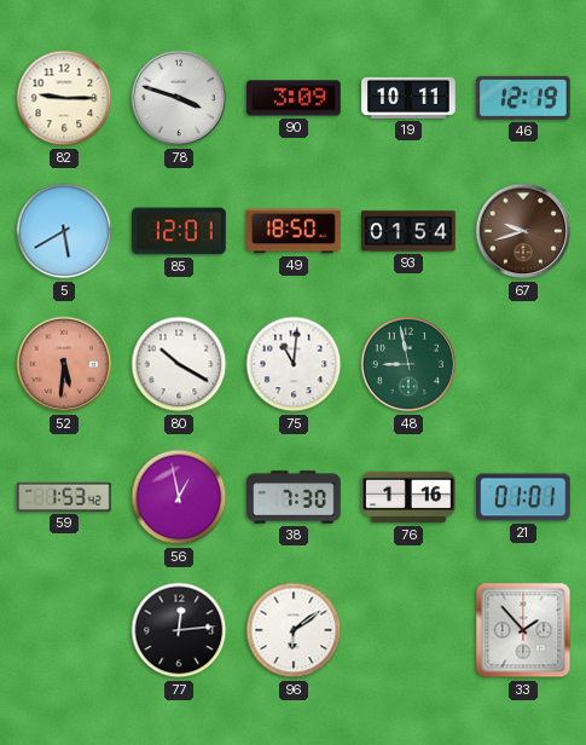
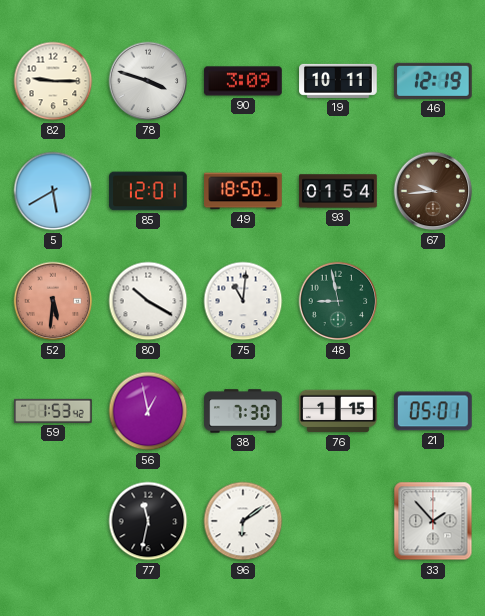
67: 9:42 -> 9:44 (433, 191)
76: 1:16 -> 1:15 (338, 411)
21: 01:01 -> 05:01 (434, 411)
77: 12:14 -> 11:32 (148, 521)
